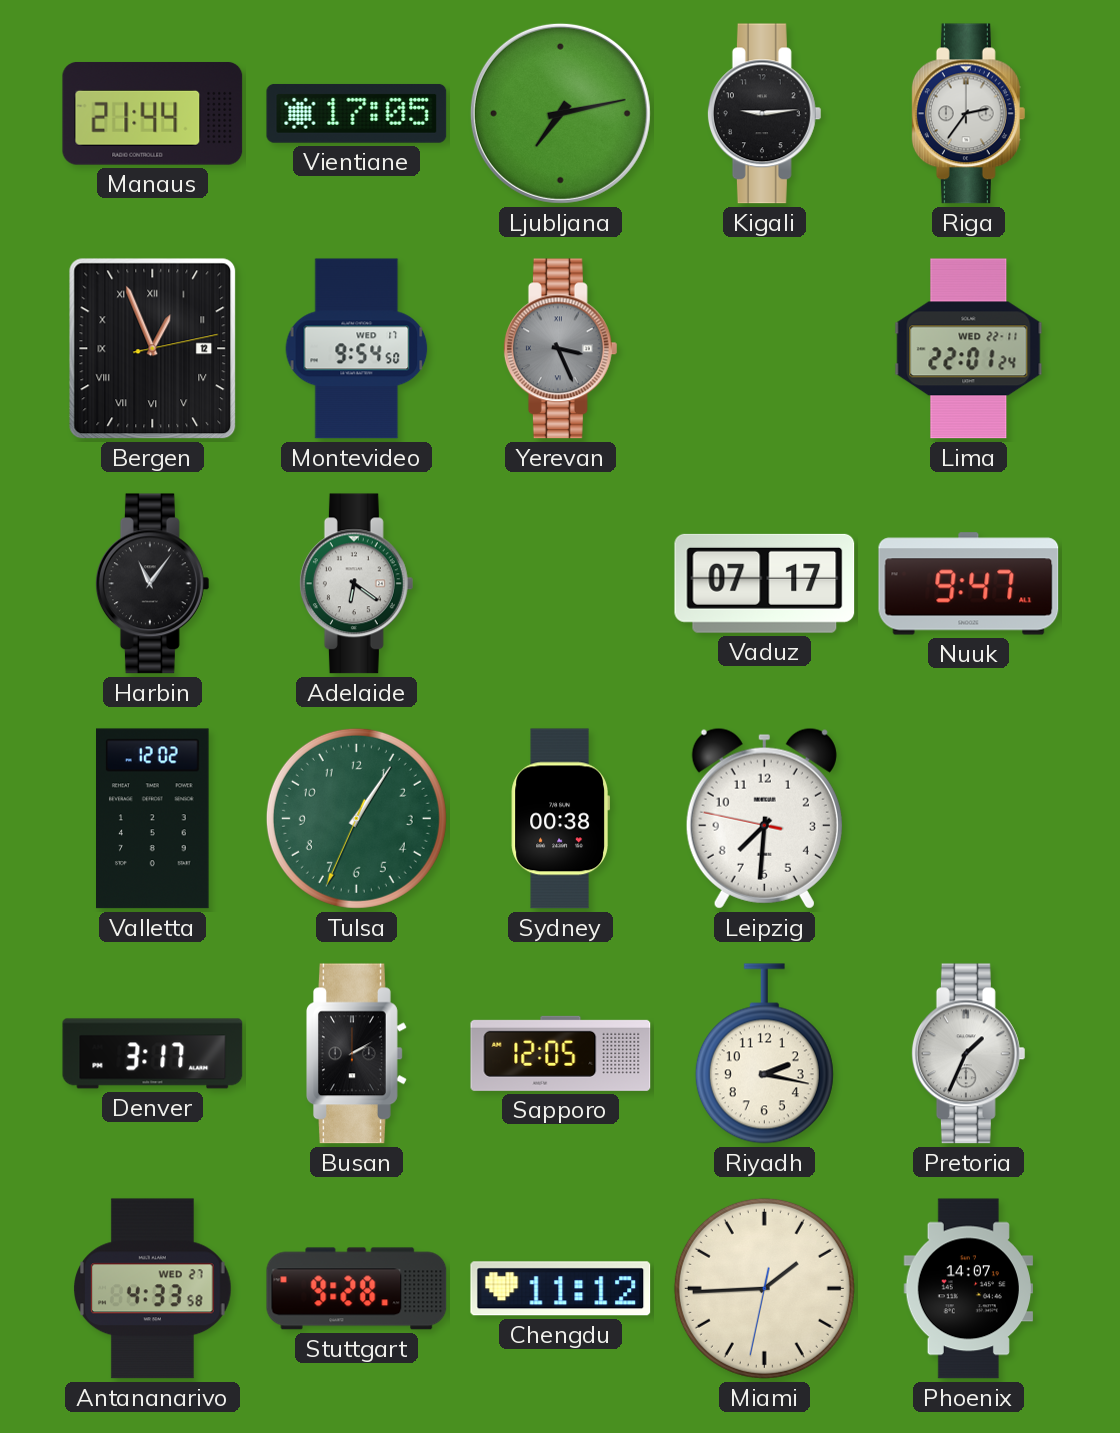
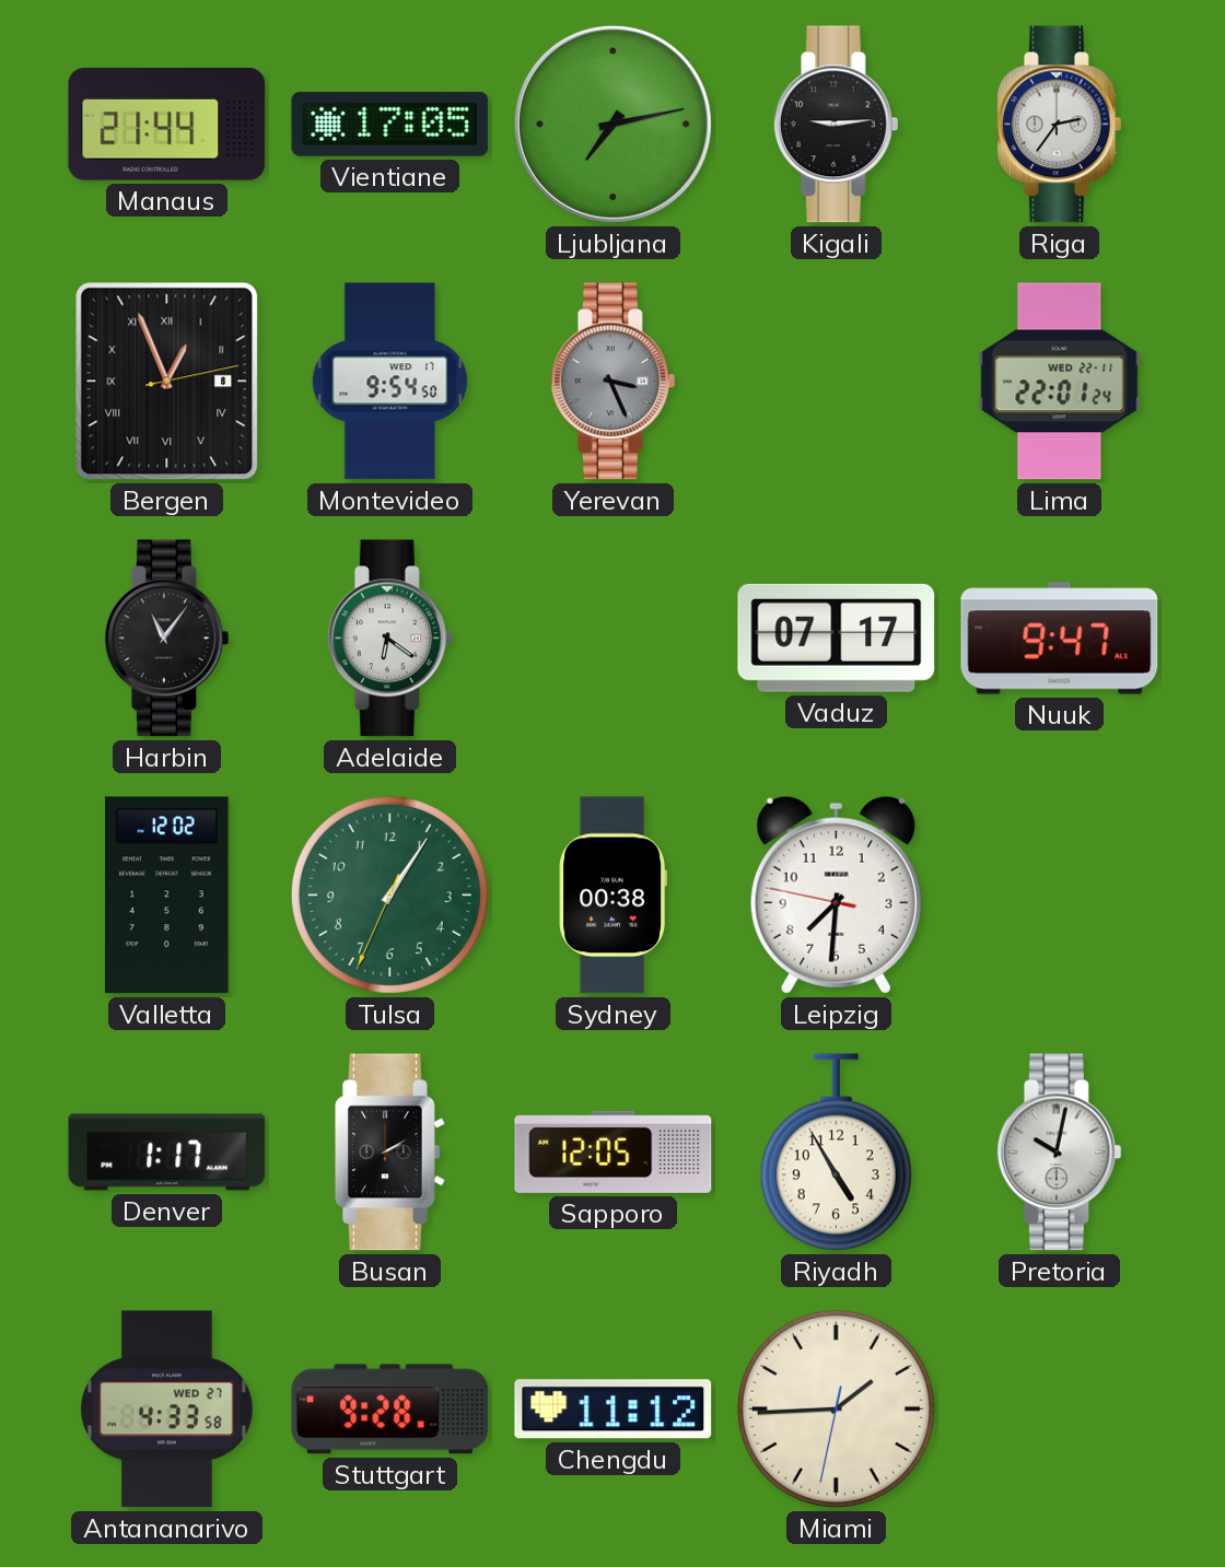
Bergen date: 12 -> 8 (167, 382)
Denver: 3:17 -> 1:17 (167, 1153)
Riyadh: 2:17 -> 4:55 (836, 1153)
Pretoria: 1:34 -> 10:02 (1059, 1153)
Phoenix: 14:07 -> none (968, 1289)
